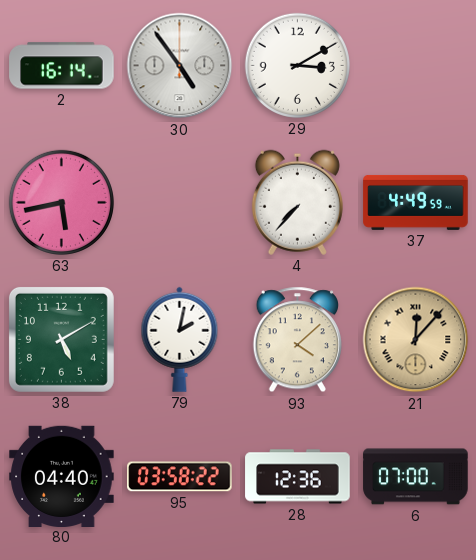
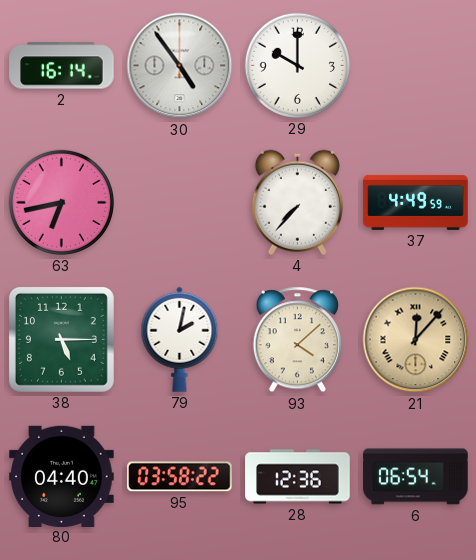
29: 3:10 -> 10:00 (297, 65)
63: 5:43 -> 6:43 (61, 202)
38: 5:10 -> 5:15 (61, 339)
6: 07:00 -> 06:54 (416, 477)
